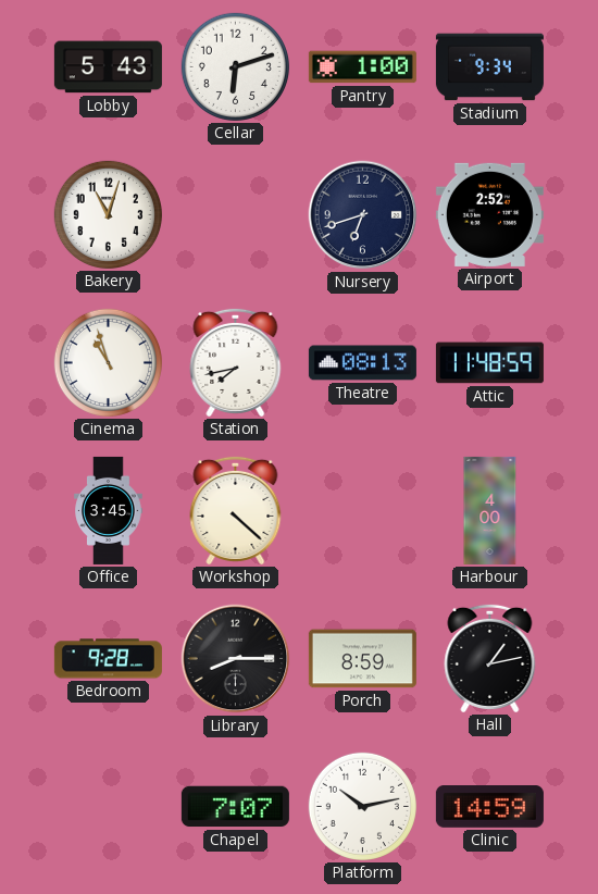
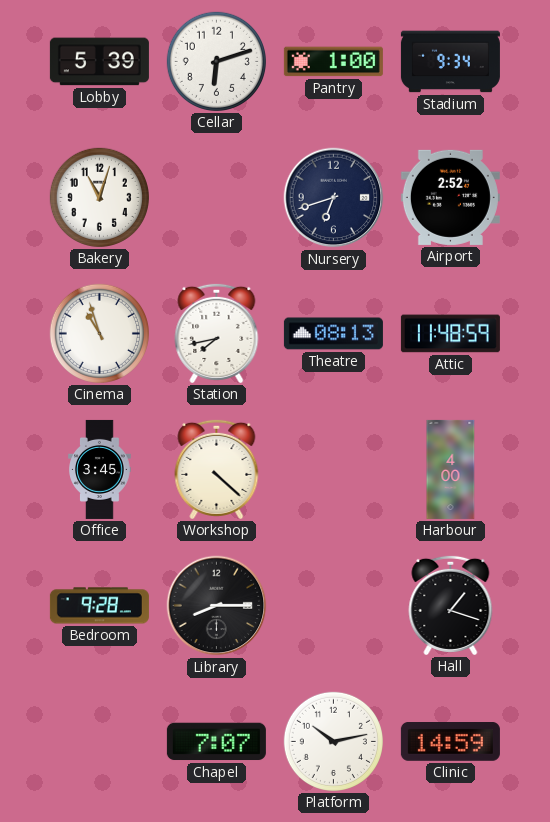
Lobby: 5:43 -> 5:39 (99, 62)
Porch: 8:59 -> none (362, 659)
Hall: 1:13 -> 1:18 (451, 605)
